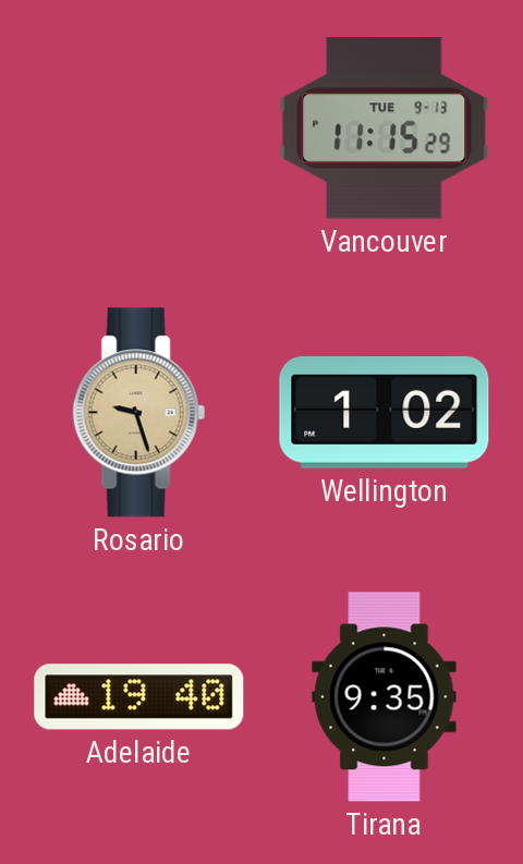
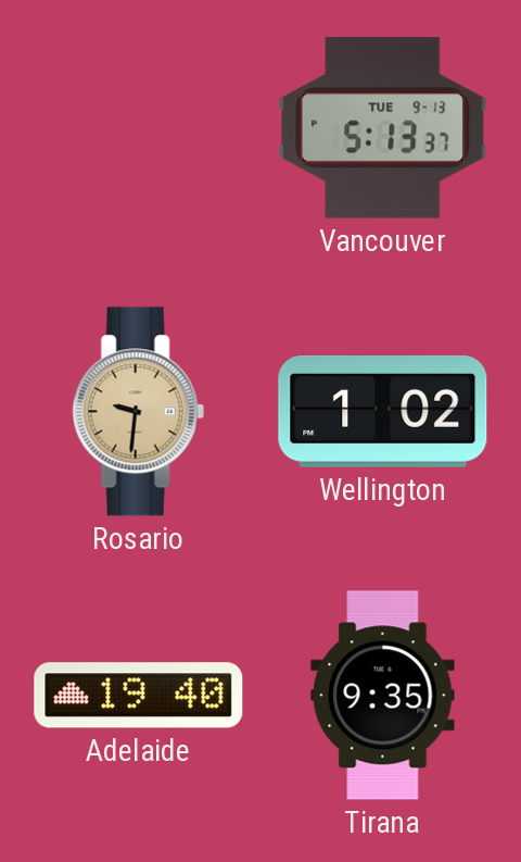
Vancouver: 11:15 -> 5:13 (383, 128)
Rosario: 9:27 -> 9:31 (138, 412)
